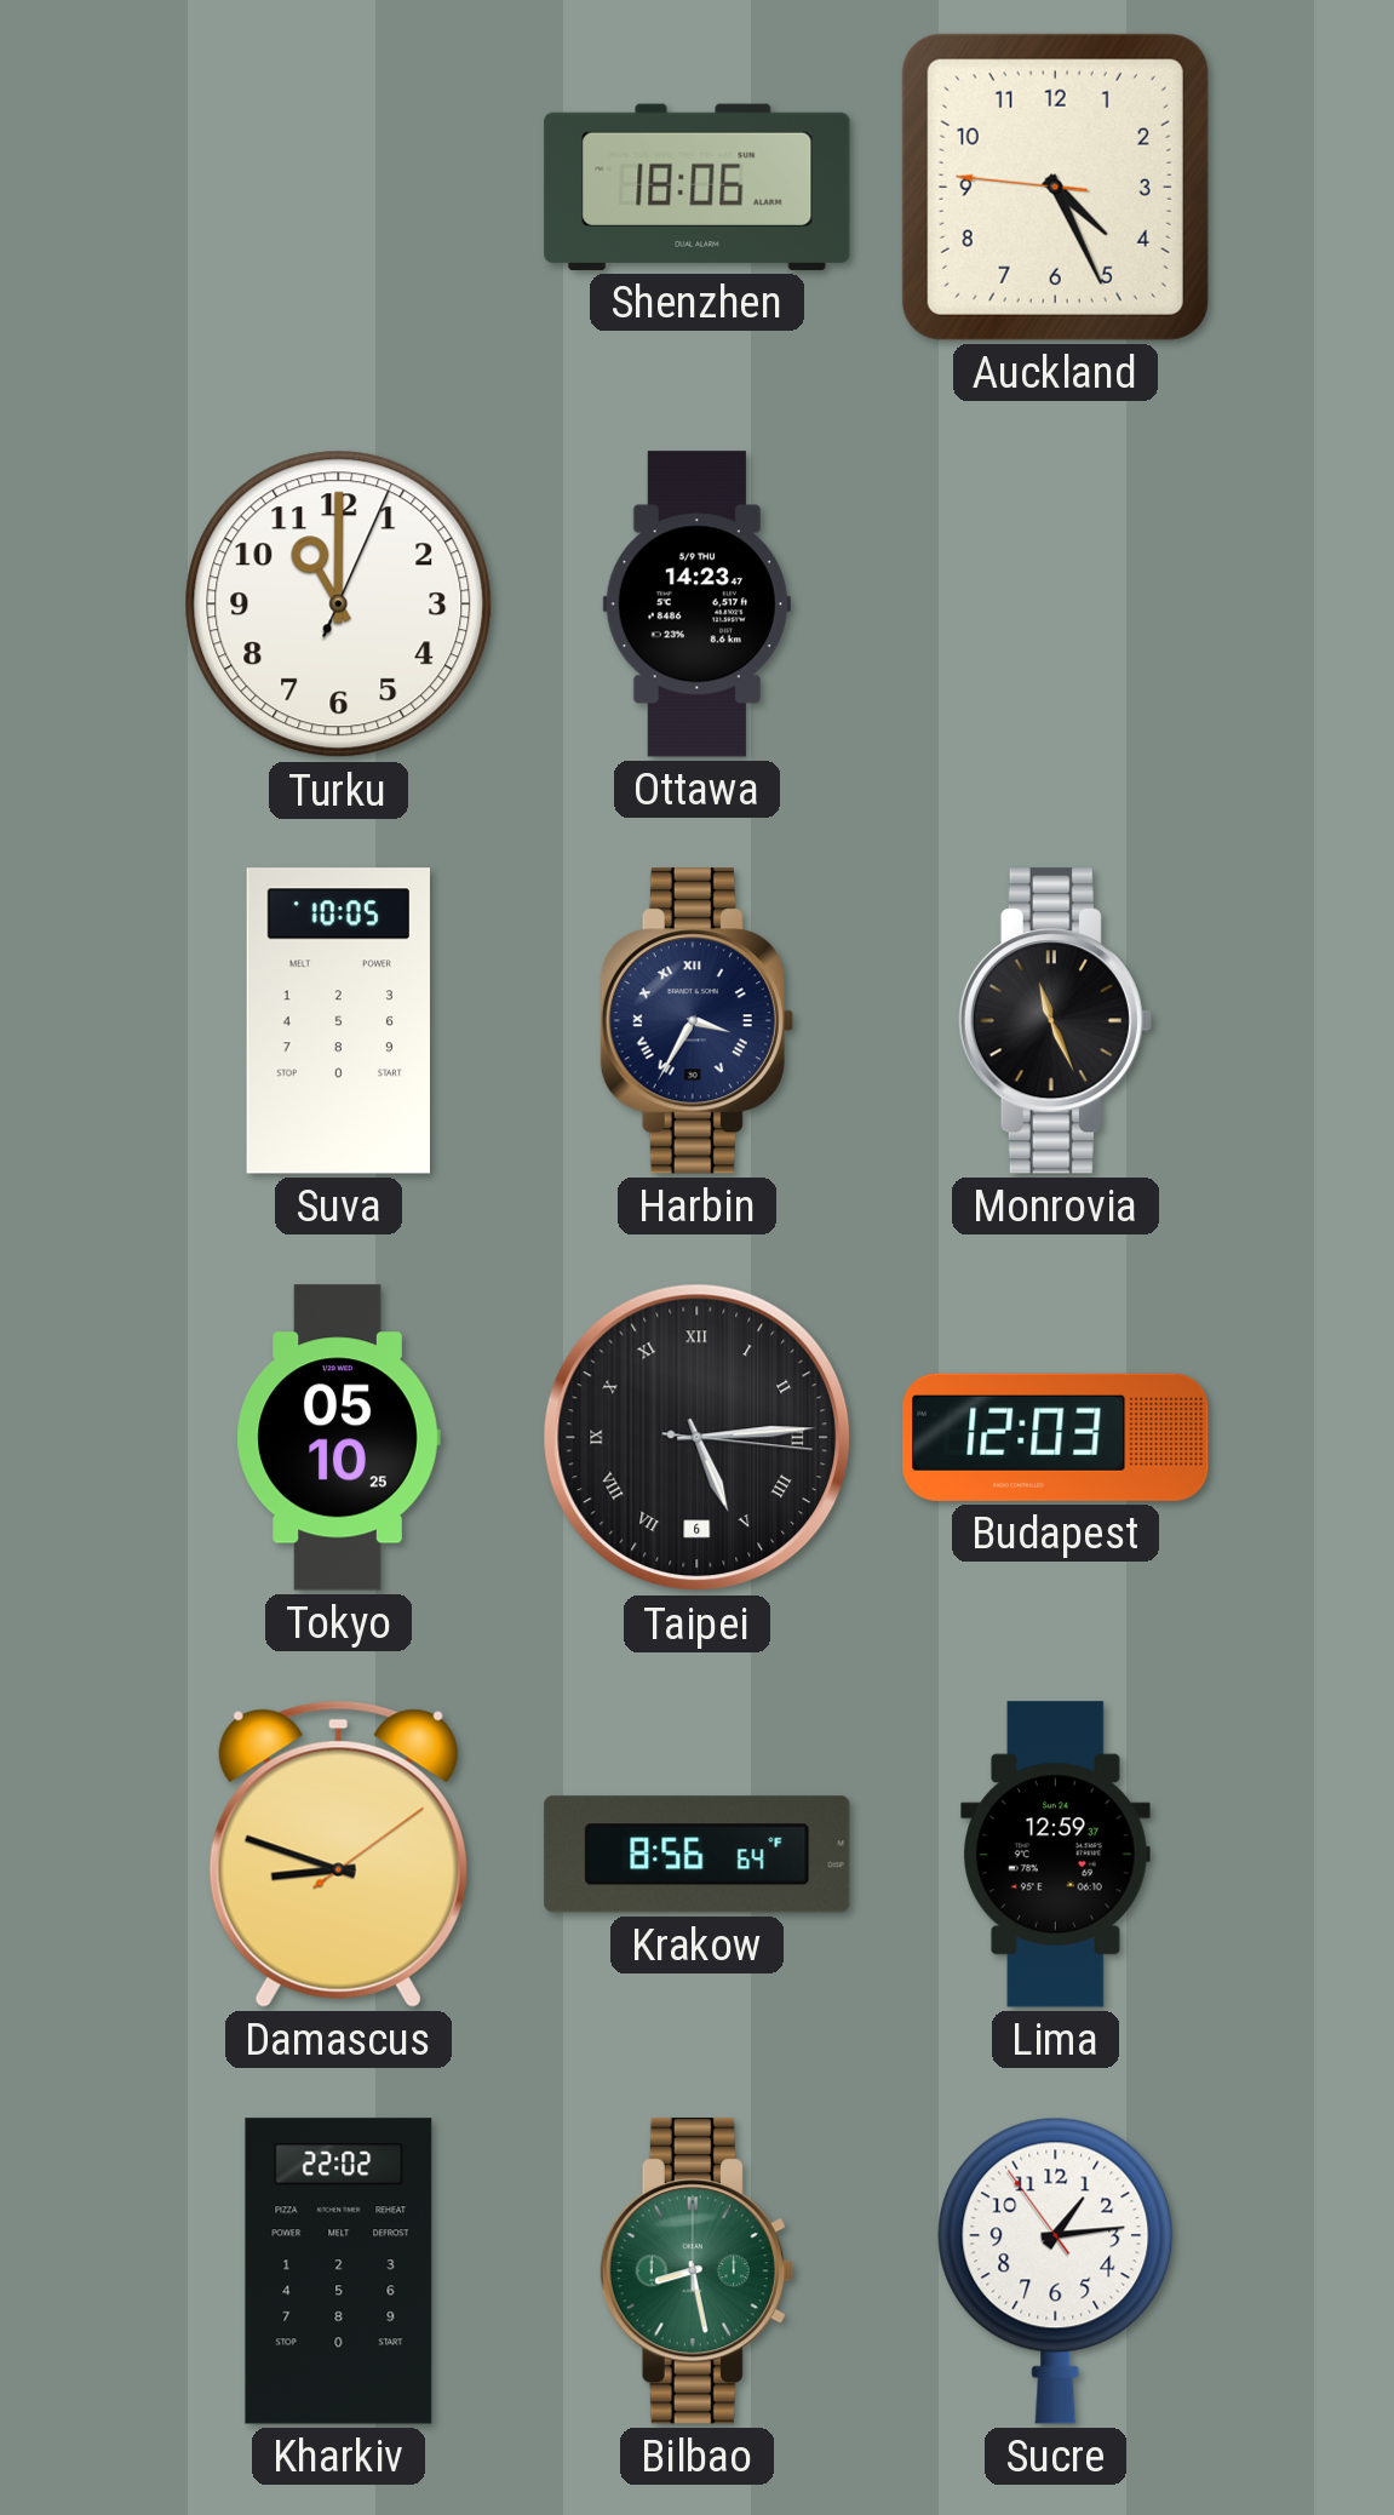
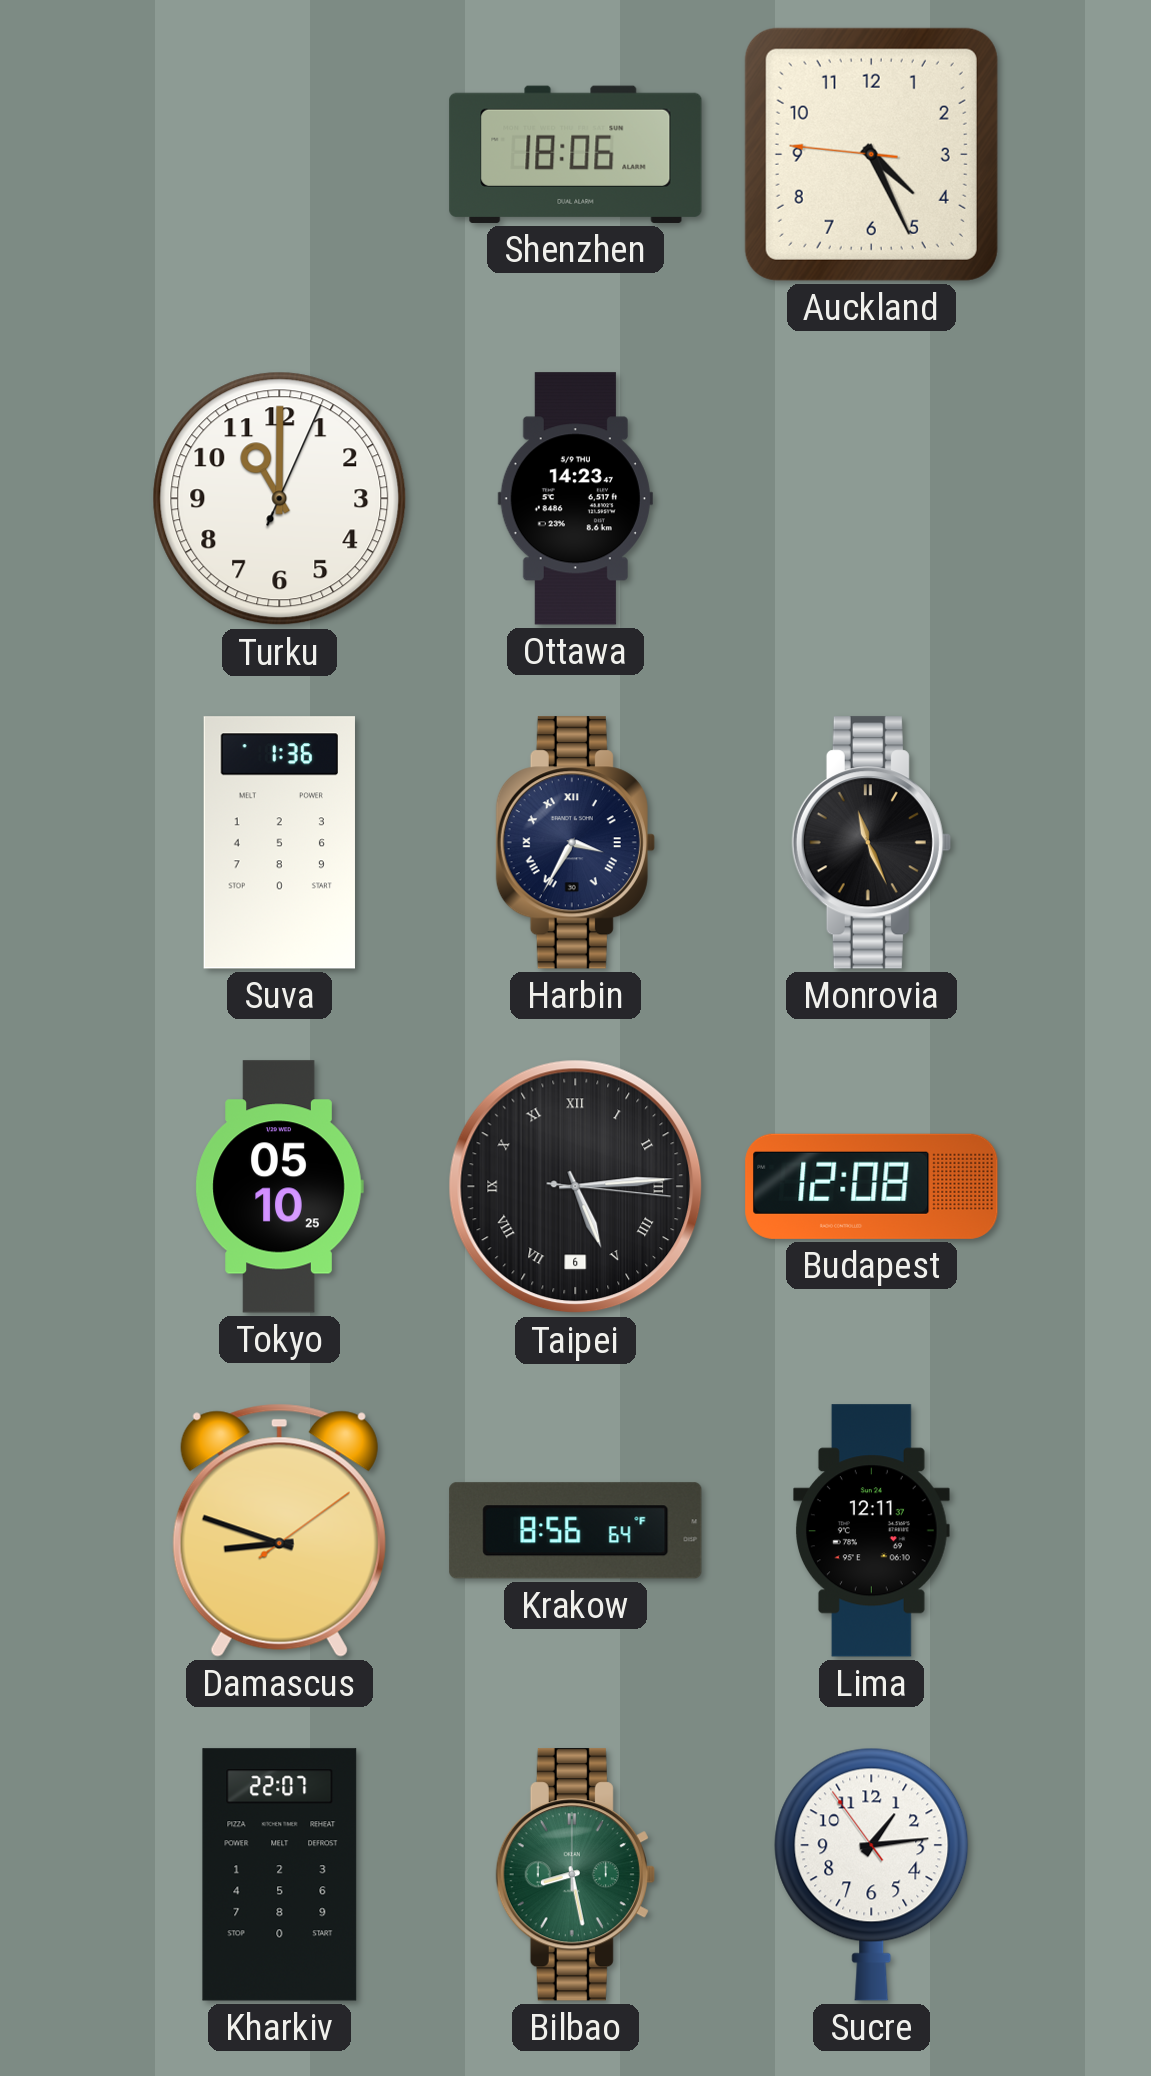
Suva: 10:05 -> 1:36 (279, 843)
Budapest: 12:03 -> 12:08 (872, 1186)
Lima: 12:59 -> 12:11 (872, 1531)
Kharkiv: 22:02 -> 22:07 (280, 1875)
